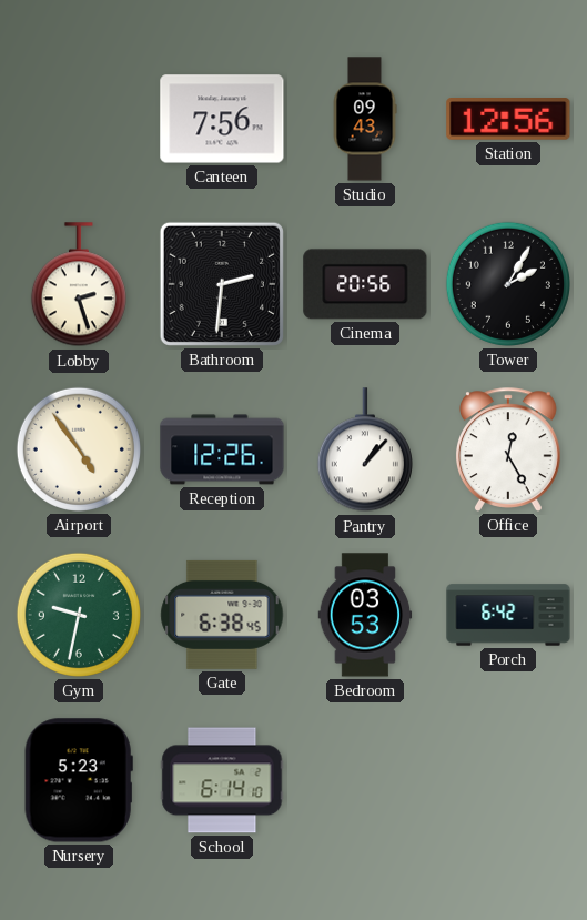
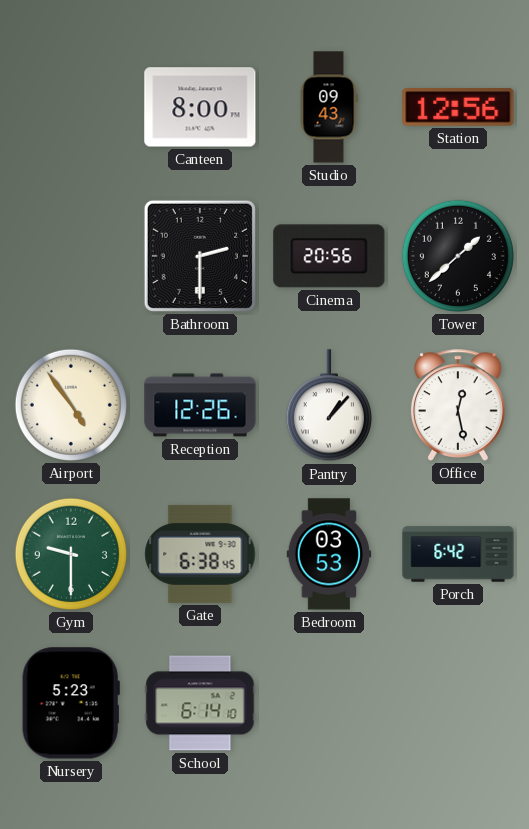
Canteen: 7:56 -> 8:00 (200, 107)
Lobby: 2:27 -> none (79, 285)
Bathroom: 2:31 -> 2:30 (200, 256)
Tower: 2:05 -> 1:38 (458, 256)
Office: 12:25 -> 12:28 (458, 405)
Gym: 9:32 -> 9:30 (71, 554)
